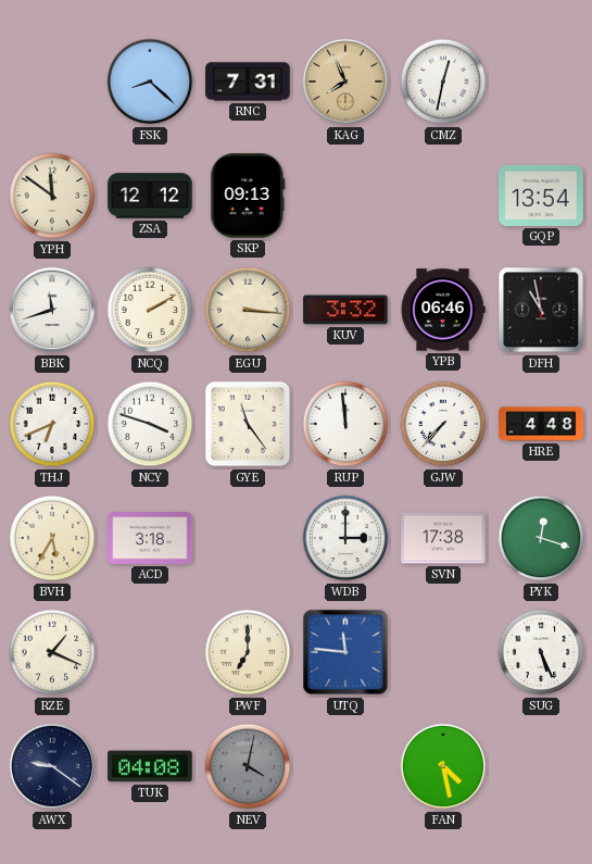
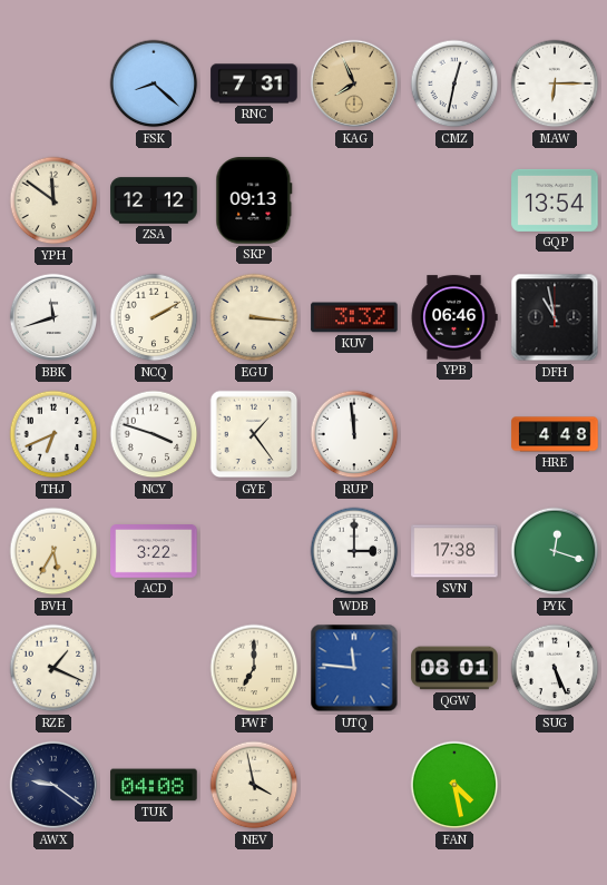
MAW: none -> 6:15 (555, 83)
GYE: 11:24 -> 1:24 (254, 434)
GJW: 7:37 -> none (443, 424)
ACD: 3:18 -> 3:22 (154, 552)
QGW: none -> 08:01 (454, 668)
NEV: 4:02 -> 3:58 (254, 785)
NEV dial: grey -> cream (254, 785)
